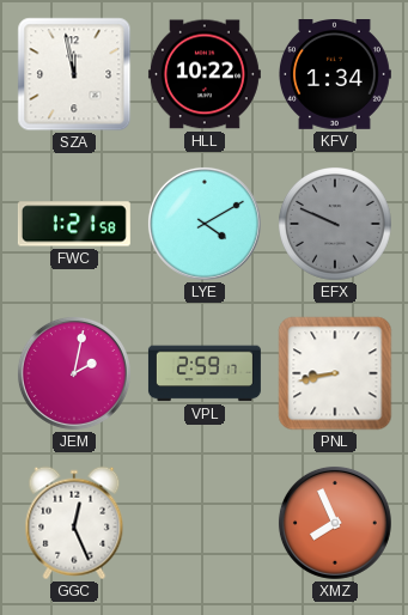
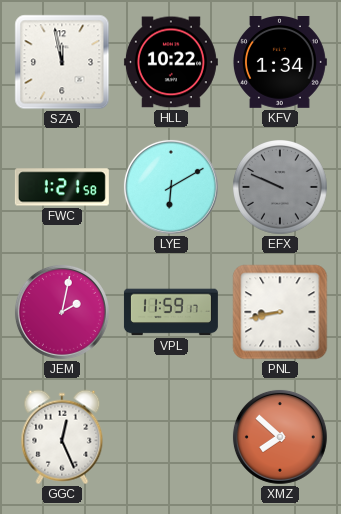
LYE: 4:10 -> 6:10 (171, 187)
VPL: 2:59 -> 11:59 (171, 312)
XMZ: 7:56 -> 7:52 (280, 437)
